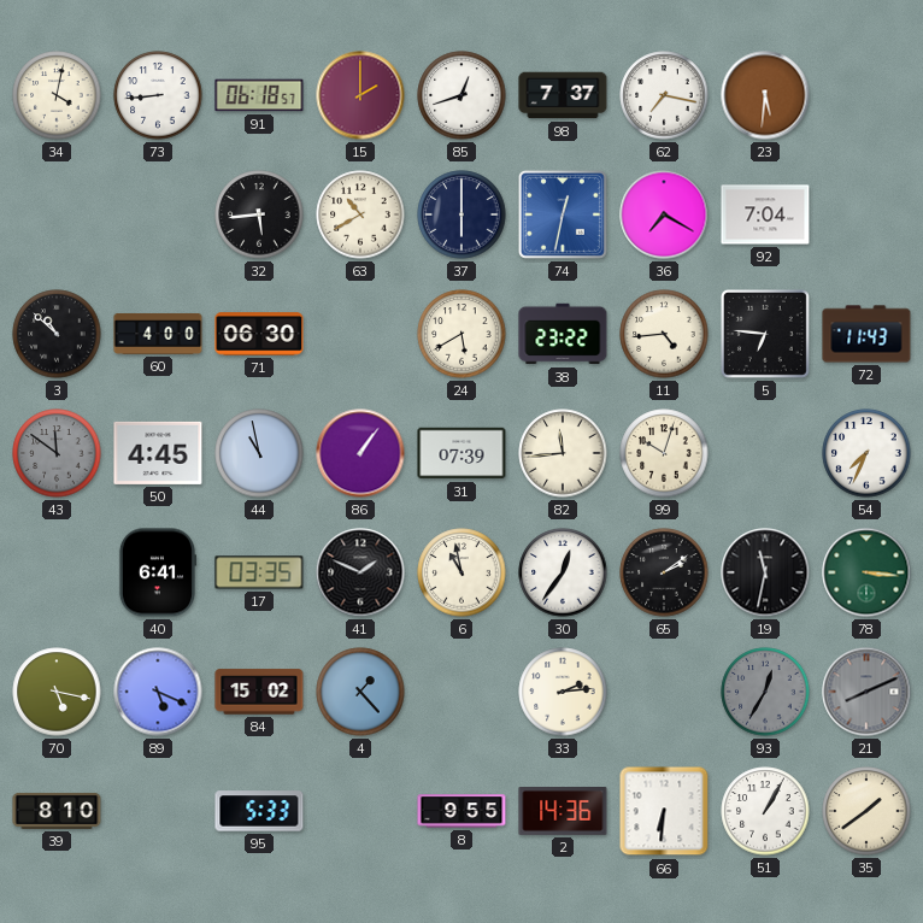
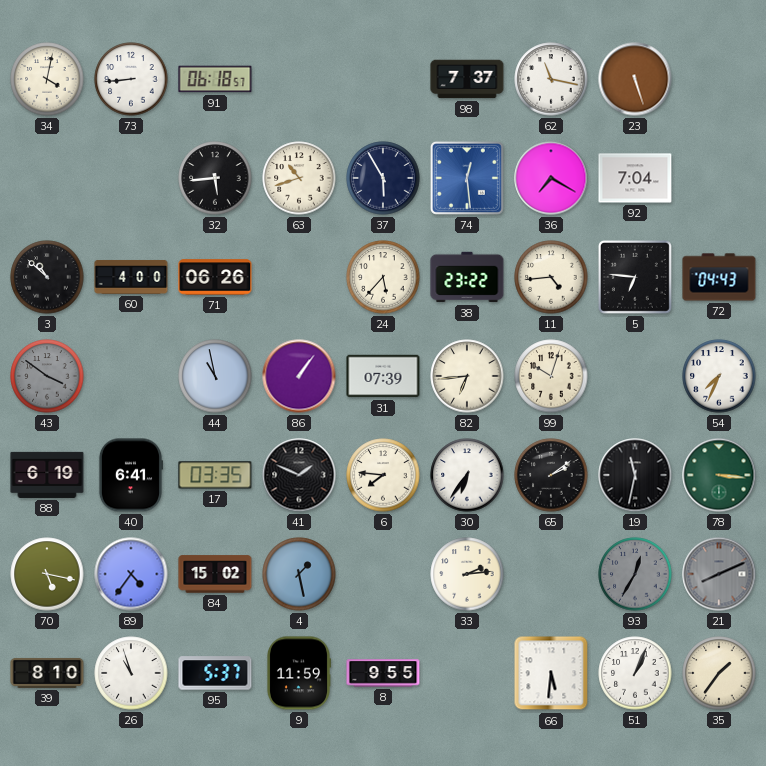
15: 2:00 -> none (360, 95)
85: 12:42 -> none (461, 95)
62: 7:17 -> 11:17 (551, 79)
23: 5:31 -> 5:27 (635, 79)
63: 10:40 -> 10:42 (299, 178)
37: 6:00 -> 5:55 (383, 178)
74: 12:32 -> 12:29 (467, 178)
71: 06:30 -> 06:26 (215, 277)
24: 5:40 -> 5:37 (383, 277)
72: 11:43 -> 04:43 (719, 277)
43: 11:51 -> 3:51 (47, 376)
50: 4:45 -> none (158, 453)
82: 11:44 -> 6:44 (467, 376)
88: none -> 6:19 (47, 475)
6: 10:58 -> 7:46 (383, 475)
30: 12:36 -> 6:36 (467, 475)
89: 5:19 -> 4:36 (131, 574)
4: 1:23 -> 1:28 (299, 574)
26: none -> 10:57 (131, 673)
95: 5:33 -> 5:37 (215, 673)
9: none -> 11:59 (298, 673)
2: 14:36 -> none (563, 812)
66: 6:31 -> 5:31 (551, 673)
51: 1:05 -> 1:04 (635, 673)
35: 1:39 -> 1:36 (719, 673)
